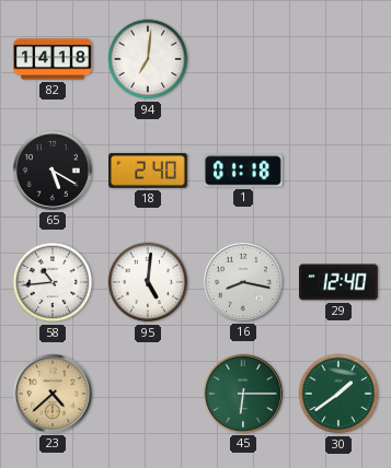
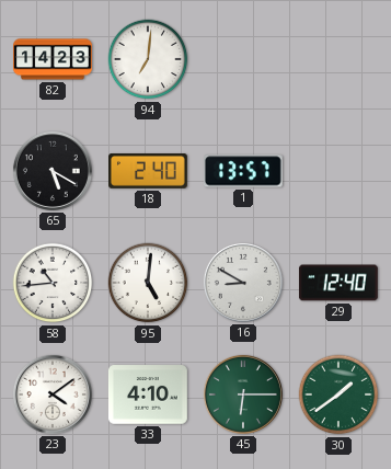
82: 14:18 -> 14:23 (54, 59)
1: 01:18 -> 13:57 (243, 171)
16: 8:17 -> 8:50 (243, 283)
23: 4:38 -> 4:09 (53, 394)
23 dial: champagne -> white (53, 394)
33: none -> 4:10 (148, 394)
